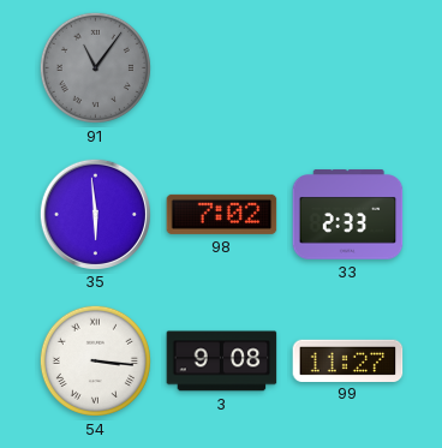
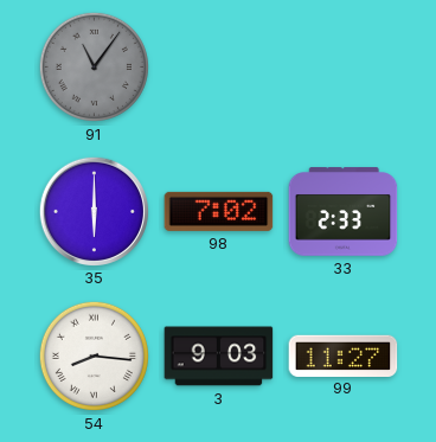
35: 5:59 -> 6:00 (94, 211)
54: 3:16 -> 8:16 (94, 355)
3: 9:08 -> 9:03 (219, 357)
